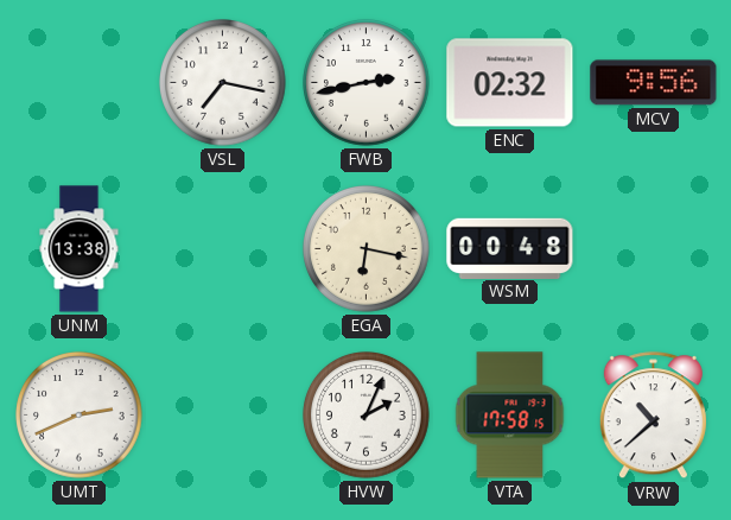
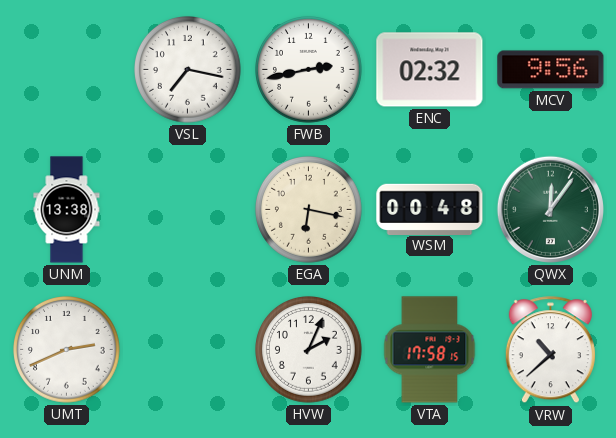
QWX: none -> 12:06 (550, 209)
